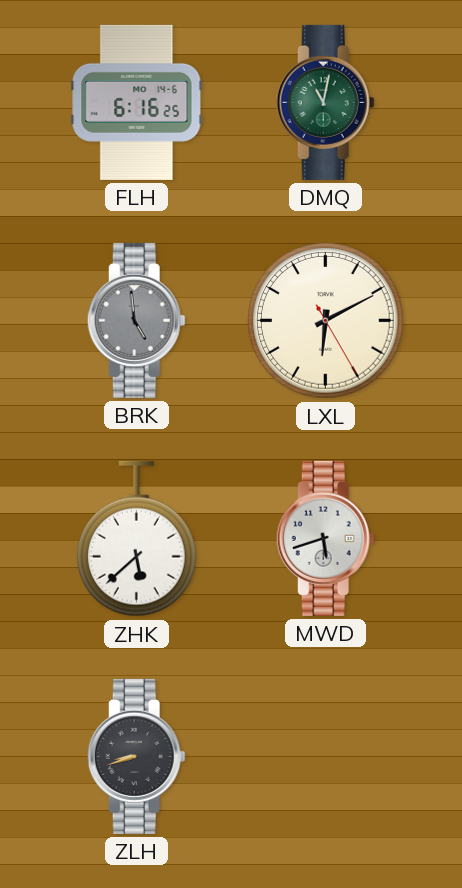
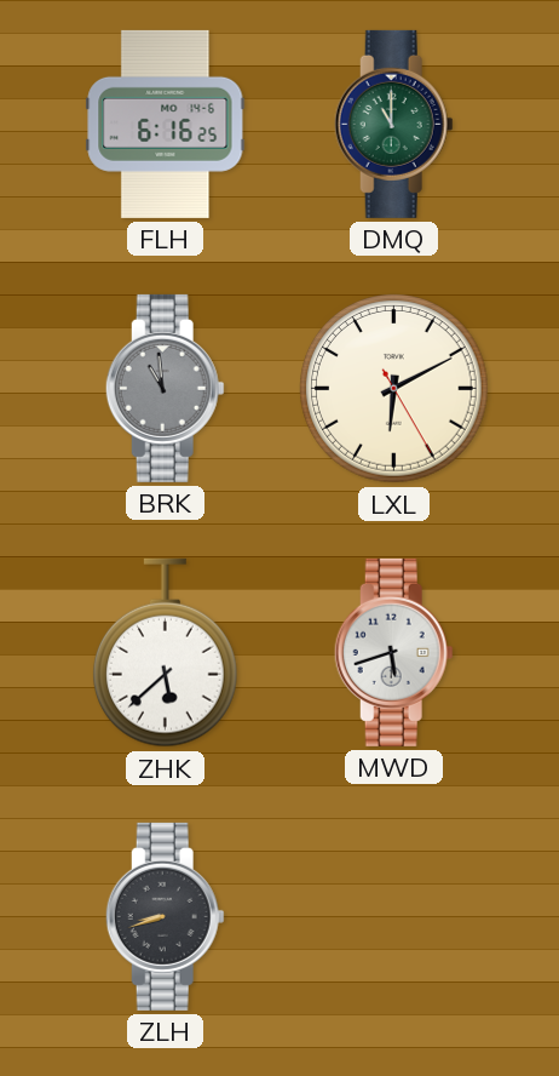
DMQ: 11:02 -> 11:00 (393, 124)
BRK: 4:59 -> 10:59 (165, 388)
